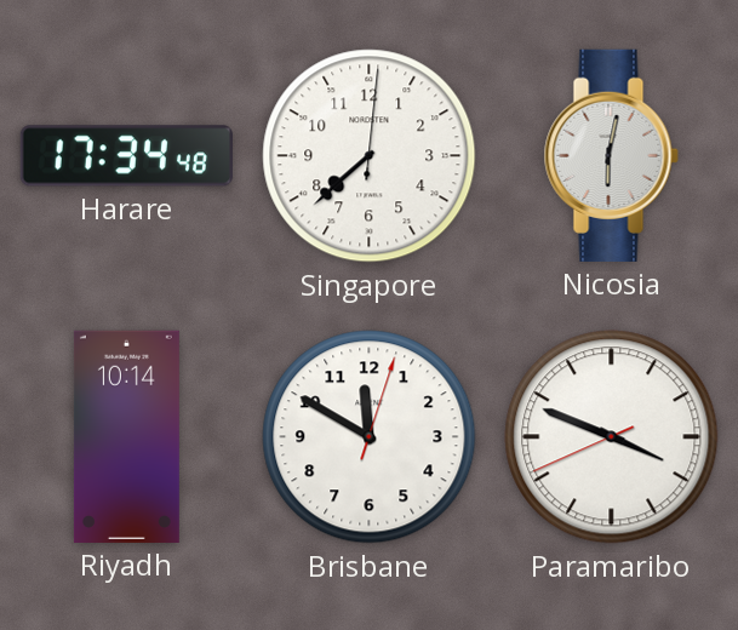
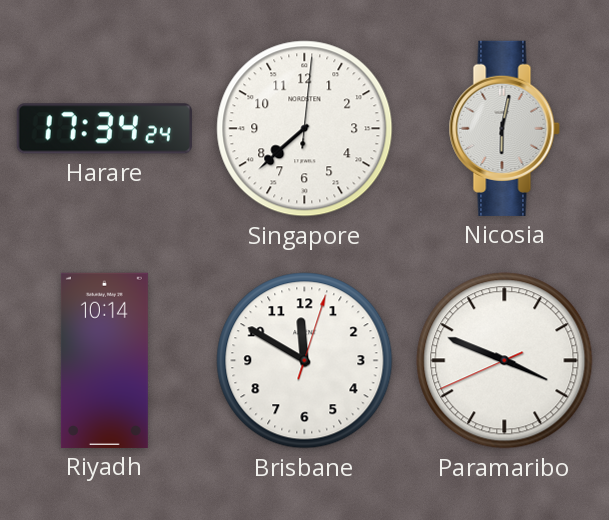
Harare: 17:34:48 -> 17:34:24 (104, 129)
